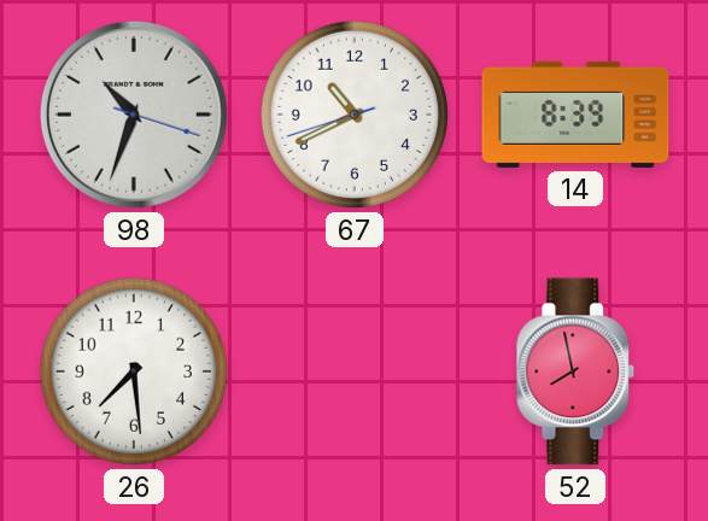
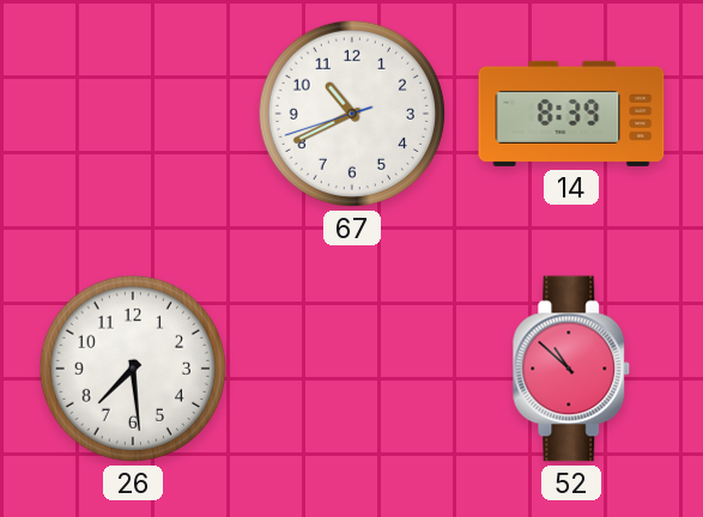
98: 10:33 -> none (134, 115)
52: 7:58 -> 10:52 (571, 369)
